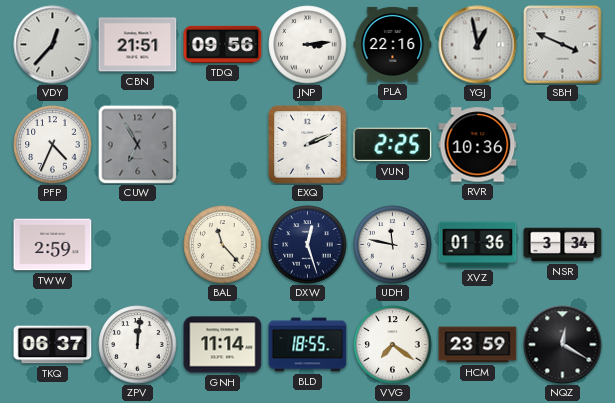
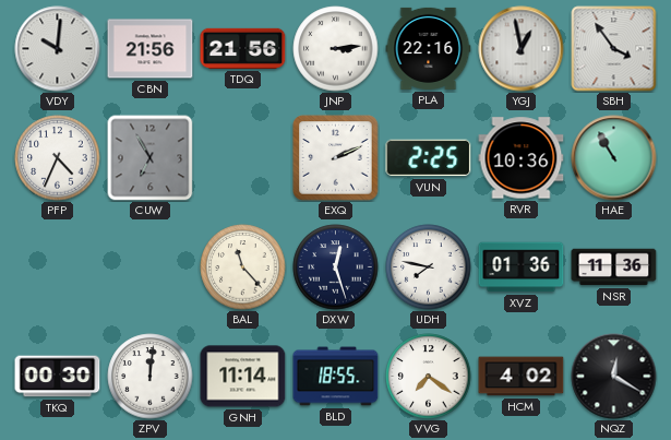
VDY: 12:37 -> 10:01 (58, 49)
CBN: 21:51 -> 21:56 (151, 49)
TDQ: 09:56 -> 21:56 (243, 48)
SBH: 3:49 -> 3:54 (614, 49)
HAE: none -> 10:55 (614, 158)
TWW: 2:59 -> none (53, 245)
UDH: 11:47 -> 7:47 (429, 267)
NSR: 3:34 -> 11:36 (614, 267)
TKQ: 06:37 -> 00:30 (58, 377)
HCM: 23:59 -> 4:02 (522, 377)
